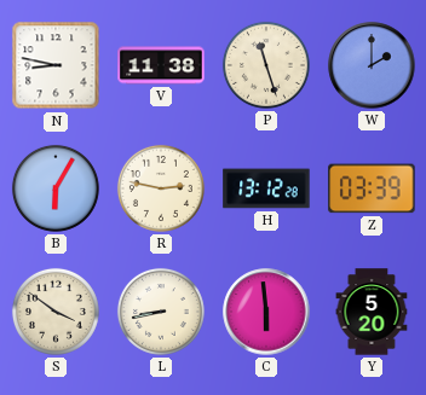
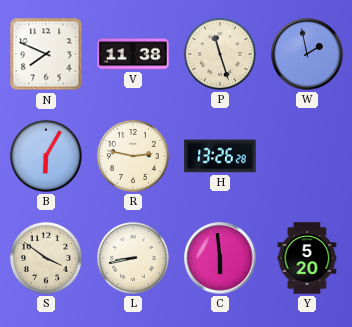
N: 8:47 -> 7:49 (46, 54)
W: 2:00 -> 1:58 (307, 54)
H: 13:12 -> 13:26 (220, 156)
Z: 03:39 -> none (372, 188)
